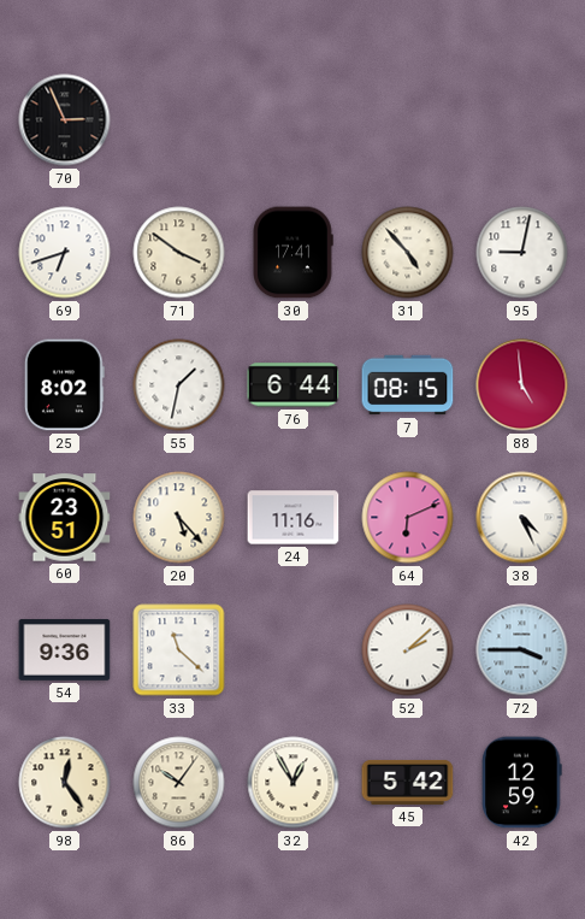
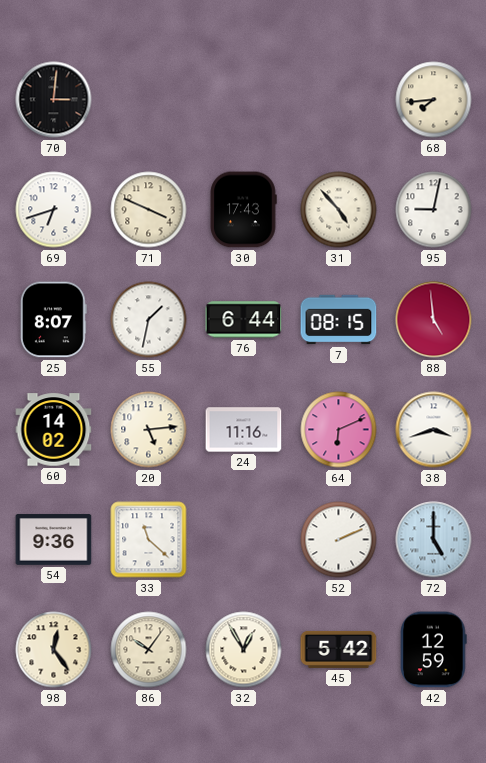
70: 2:56 -> 3:01 (54, 100)
68: none -> 7:44 (434, 100)
71: 3:51 -> 3:49 (149, 210)
30: 17:41 -> 17:43 (243, 210)
25: 8:02 -> 8:07 (53, 320)
60: 23:51 -> 14:02 (54, 430)
20: 5:23 -> 5:14 (149, 430)
38: 4:26 -> 3:42 (434, 430)
52: 2:08 -> 2:11 (339, 540)
72: 3:45 -> 5:00 (434, 540)
